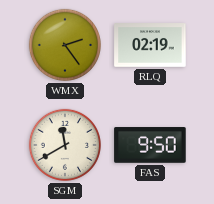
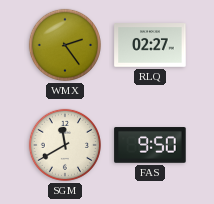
RLQ: 02:19 -> 02:27 (150, 45)
